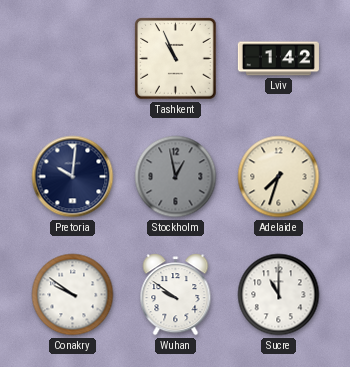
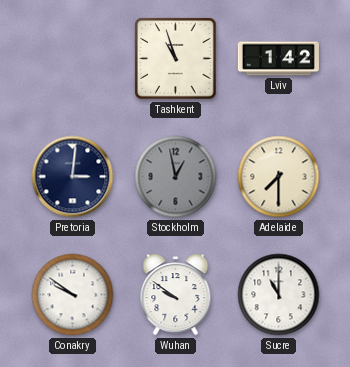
Tashkent: 10:56 -> 10:57 (176, 59)
Pretoria: 10:01 -> 3:01 (73, 177)
Adelaide: 7:33 -> 7:30 (279, 177)
